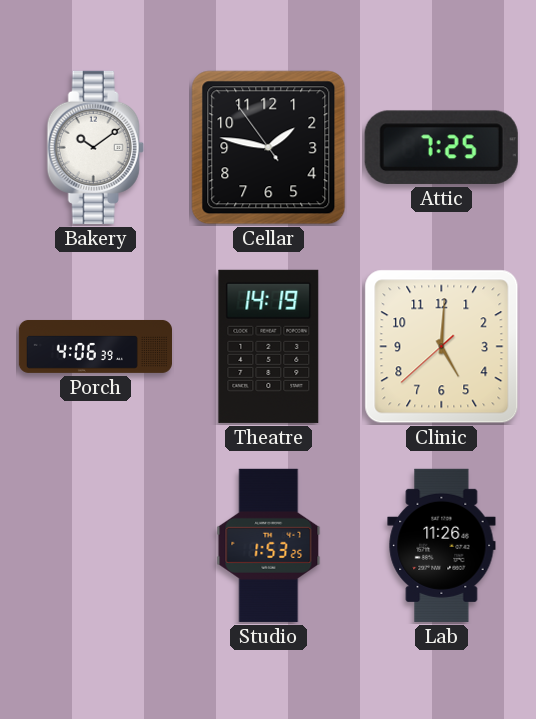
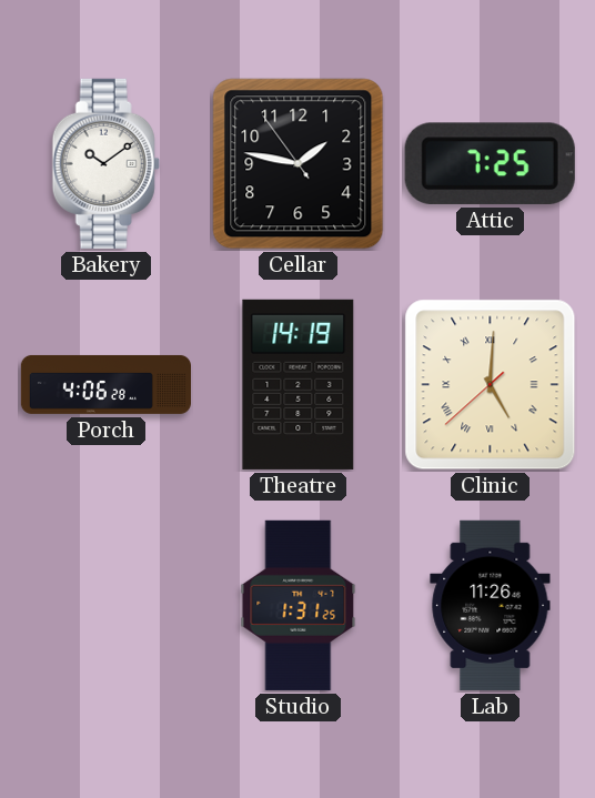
Porch: 4:06:39 -> 4:06:28 (105, 384)
Clinic numerals: Arabic -> Roman (491, 385)
Studio: 1:53 -> 1:31 (299, 605)
